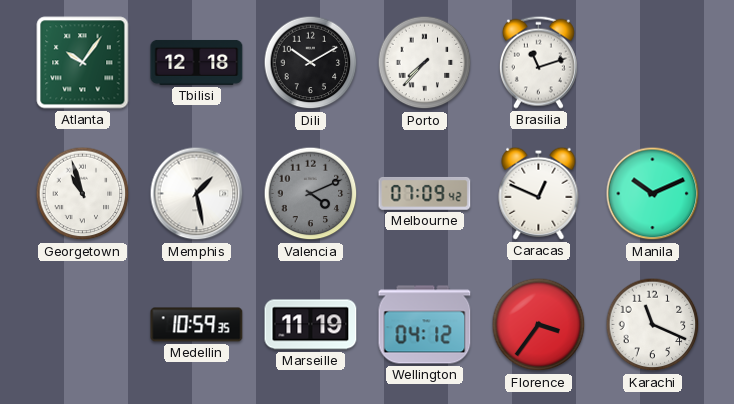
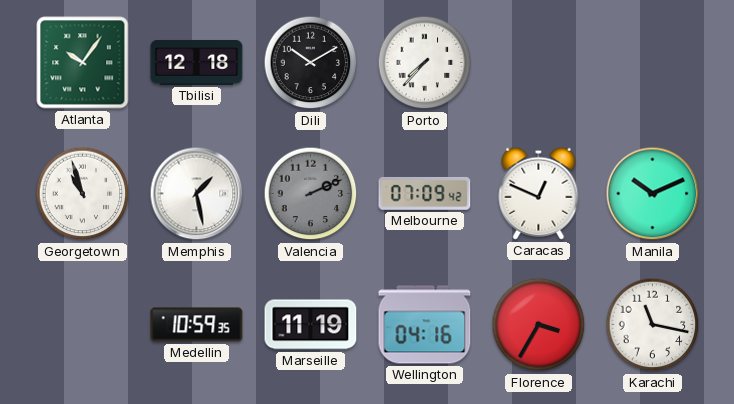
Brasilia: 11:12 -> none (538, 62)
Valencia: 4:11 -> 2:11 (311, 194)
Wellington: 04:12 -> 04:16 (425, 325)
Florence: 3:36 -> 3:35 (539, 325)
Karachi: 11:19 -> 11:17 (653, 325)
